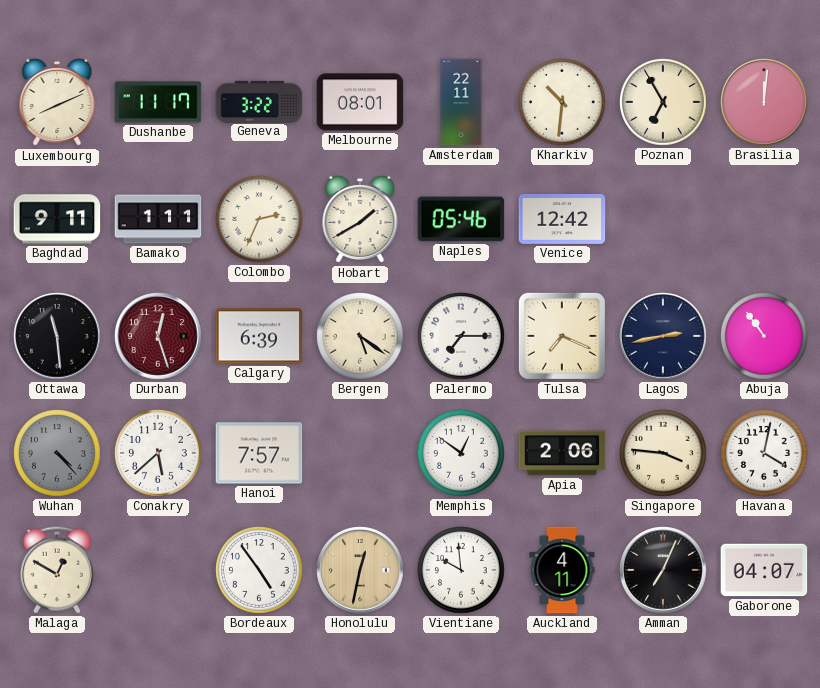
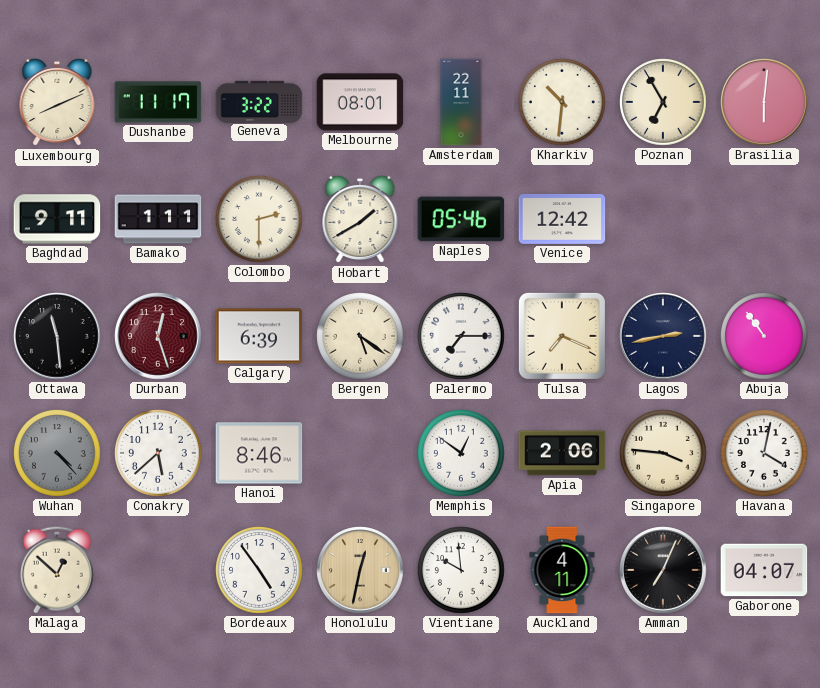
Brasilia: 12:01 -> 6:01 (764, 102)
Colombo: 2:34 -> 2:30 (260, 220)
Hanoi: 7:57 -> 8:46 (259, 453)
Malaga: 12:50 -> 12:52 (57, 570)
